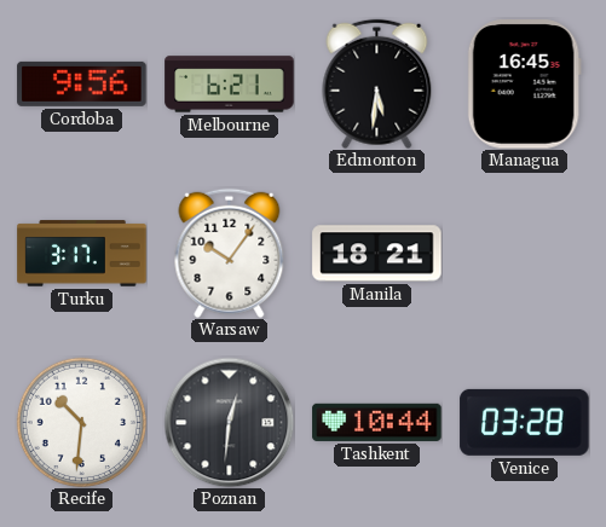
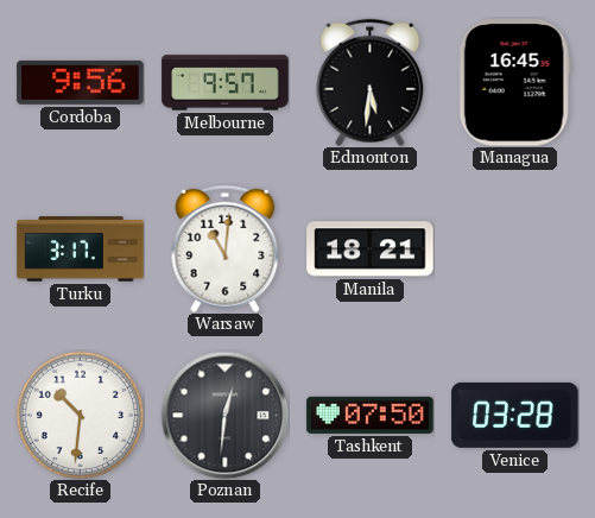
Melbourne: 6:21 -> 9:57 (226, 83)
Warsaw: 10:06 -> 11:01 (226, 248)
Tashkent: 10:44 -> 07:50 (371, 415)
